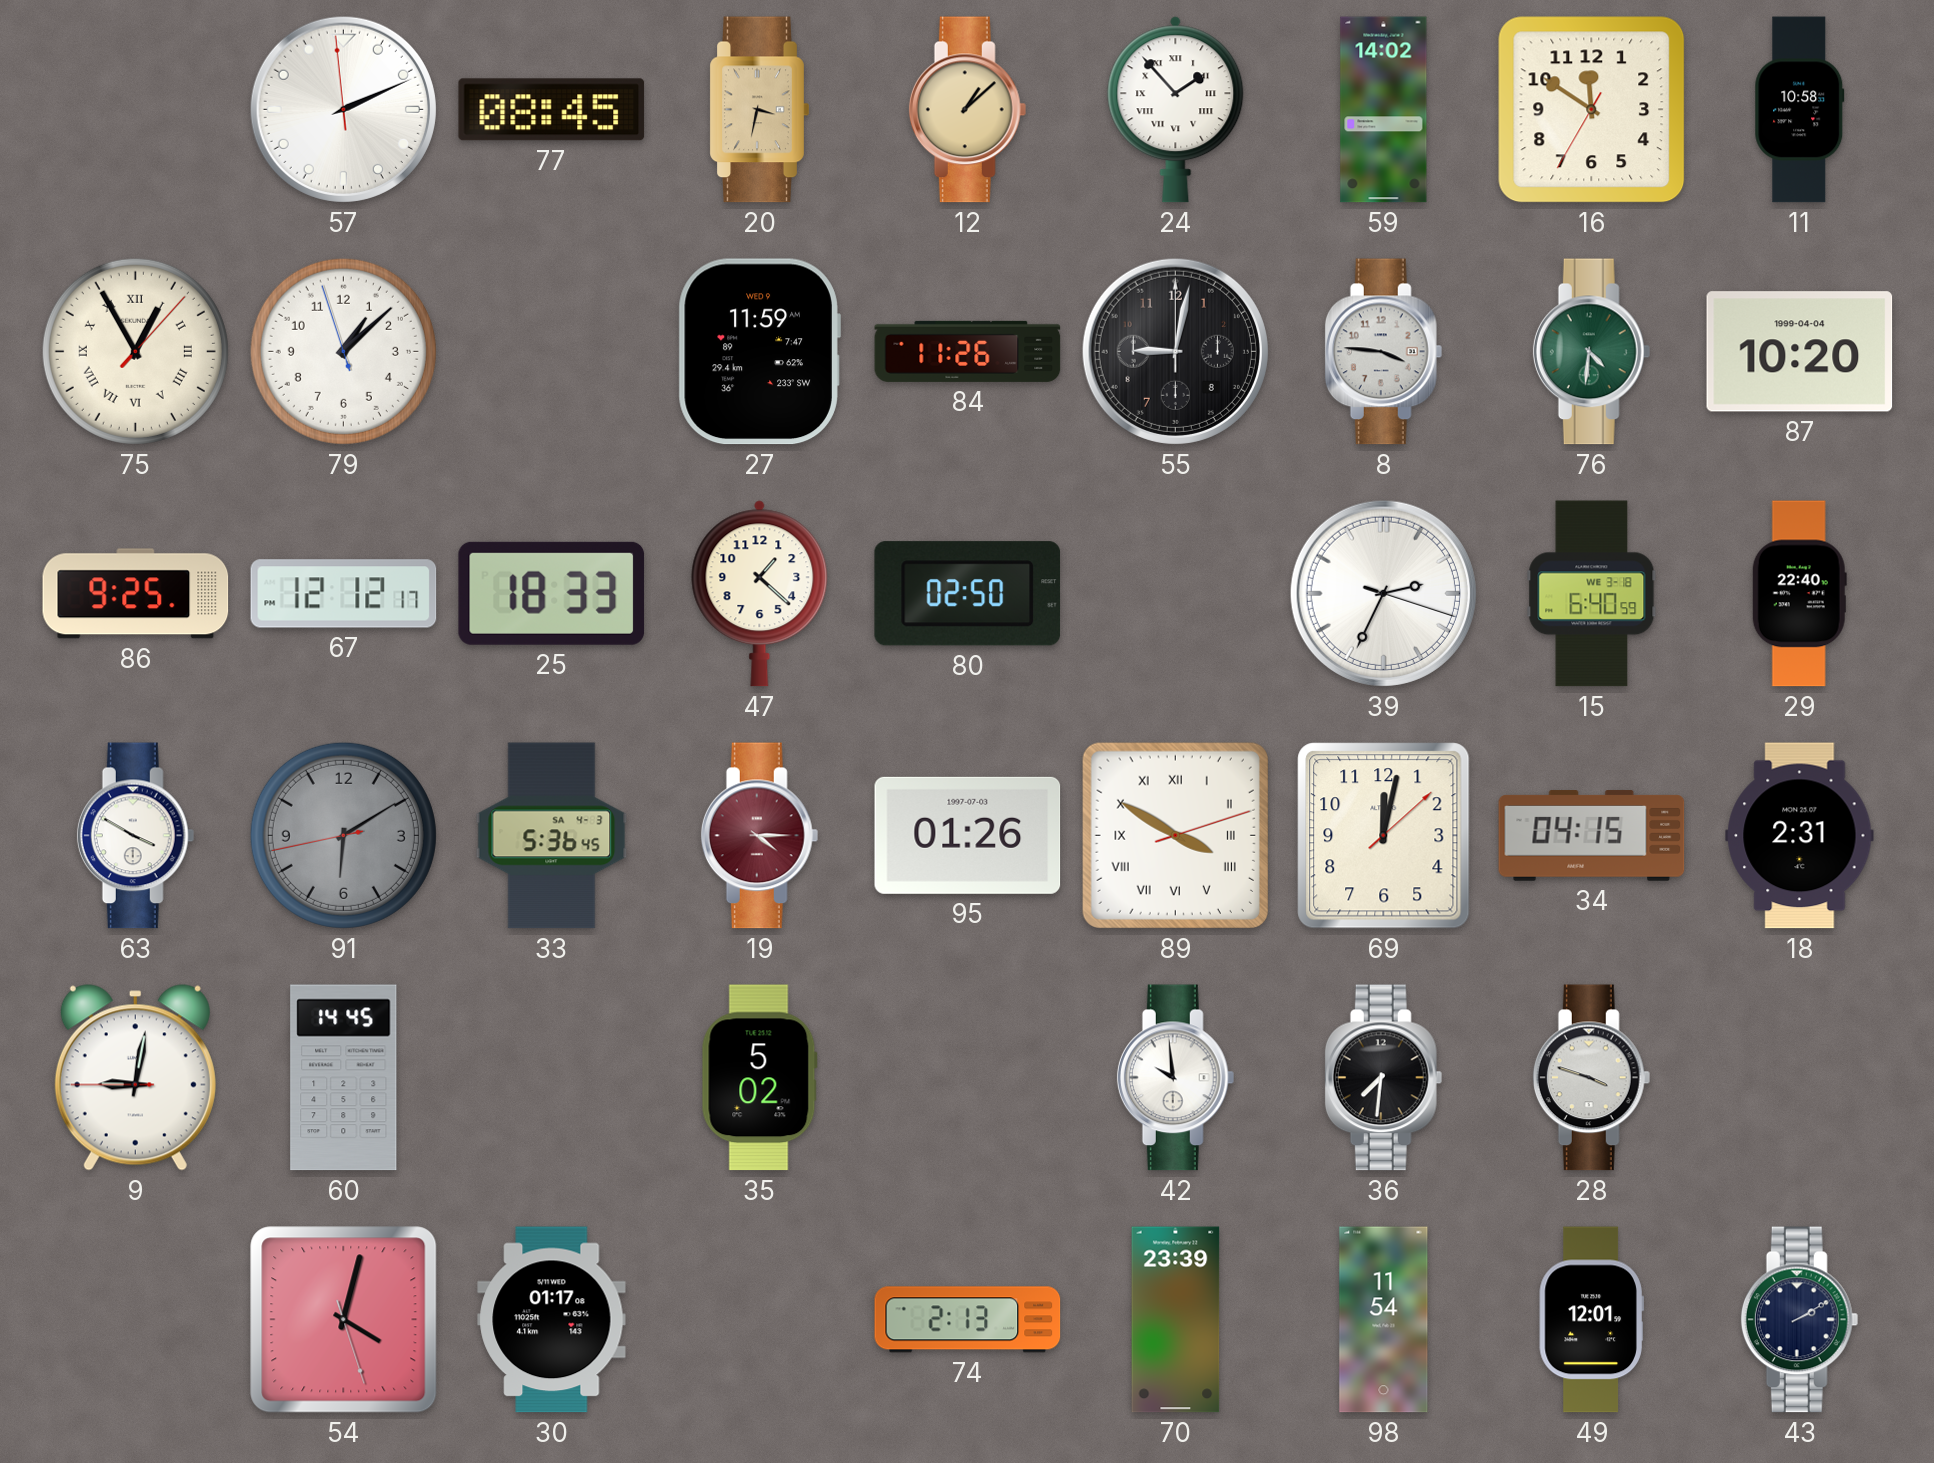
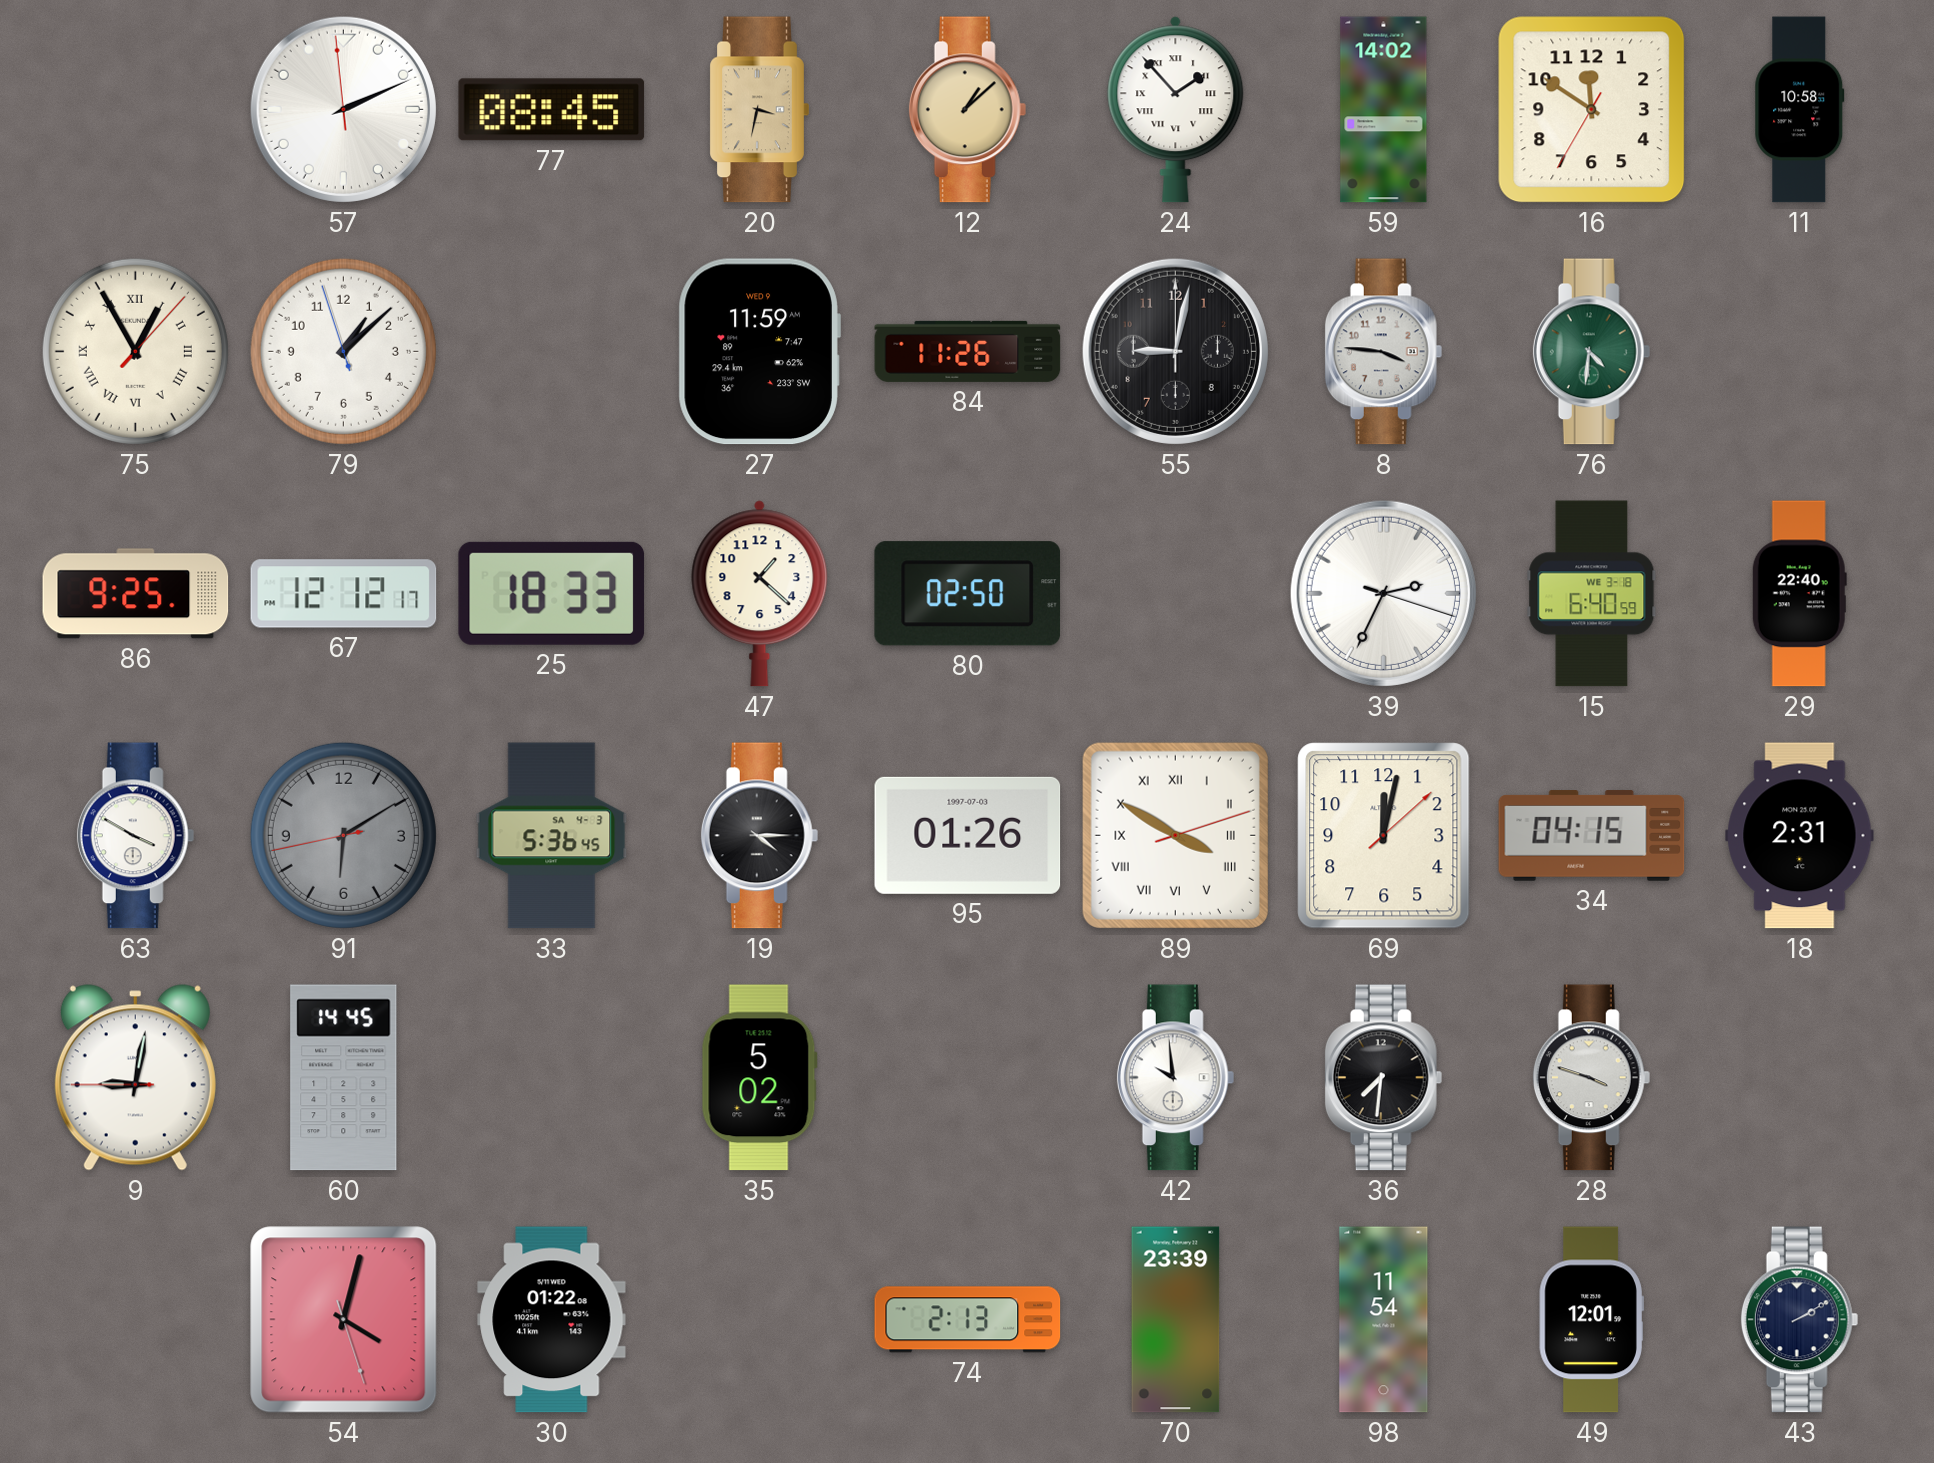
87: 10:20 -> none (1800, 352)
19 dial: burgundy -> black (760, 836)
30: 01:17 -> 01:22 (552, 1320)
